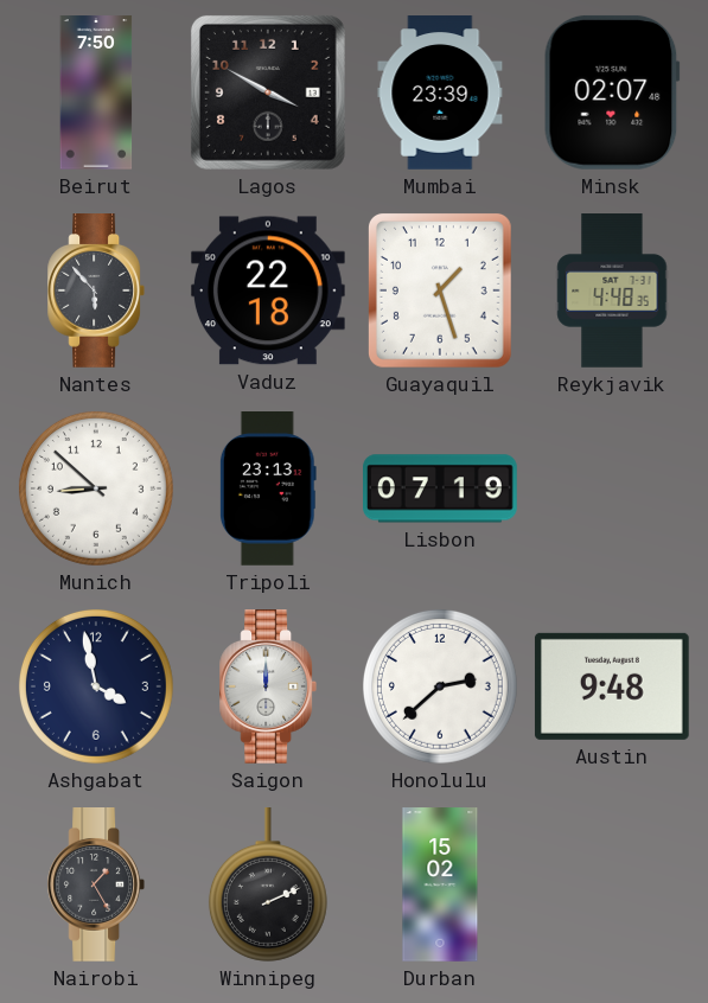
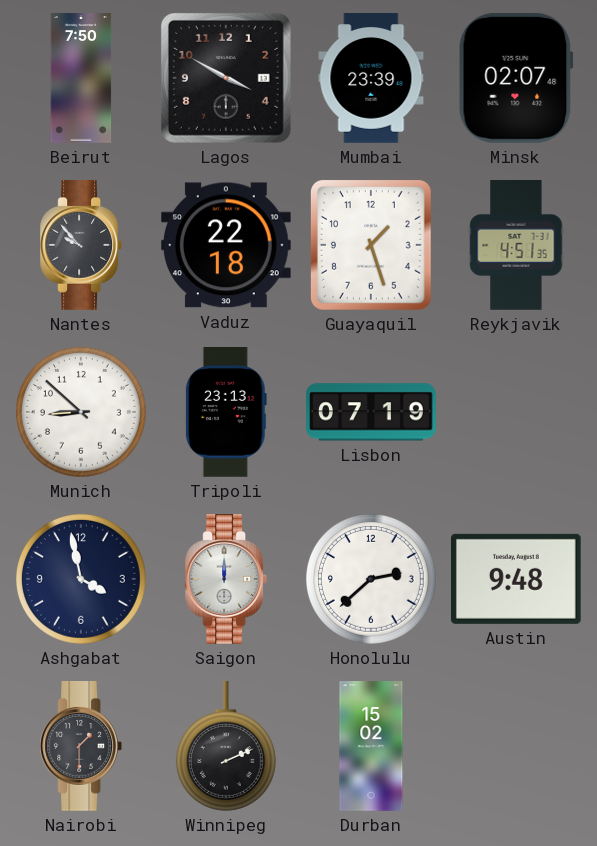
Nantes: 5:53 -> 9:53 (80, 246)
Reykjavik: 4:48 -> 4:51 (516, 245)
Nairobi: 1:25 -> 1:30 (80, 747)
